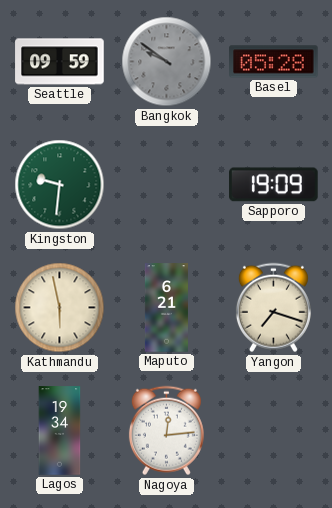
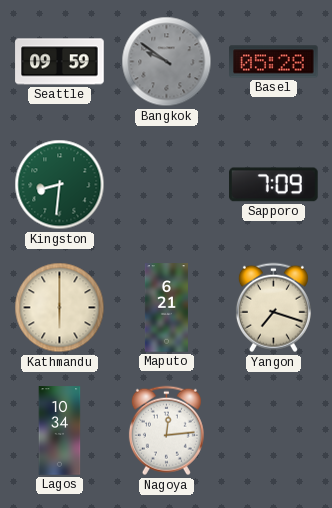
Kingston: 9:31 -> 8:31 (60, 185)
Sapporo: 19:09 -> 7:09 (274, 185)
Kathmandu: 5:58 -> 6:00 (60, 308)
Lagos: 19:34 -> 10:34 (60, 431)
